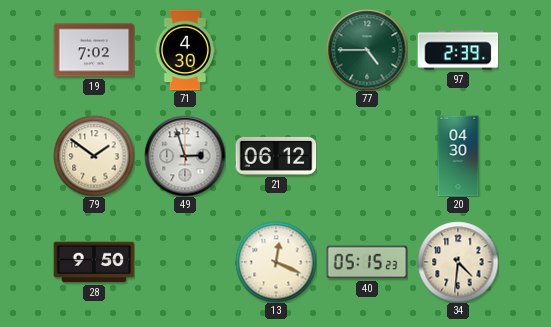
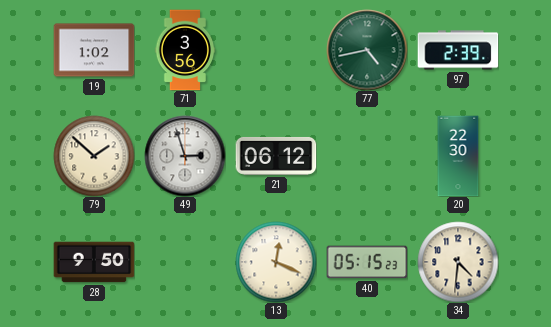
19: 7:02 -> 1:02 (94, 50)
71: 4:30 -> 3:56 (184, 50)
77: 4:45 -> 4:43 (367, 50)
79: 1:51 -> 1:52 (94, 156)
20: 04:30 -> 22:30 (458, 156)
